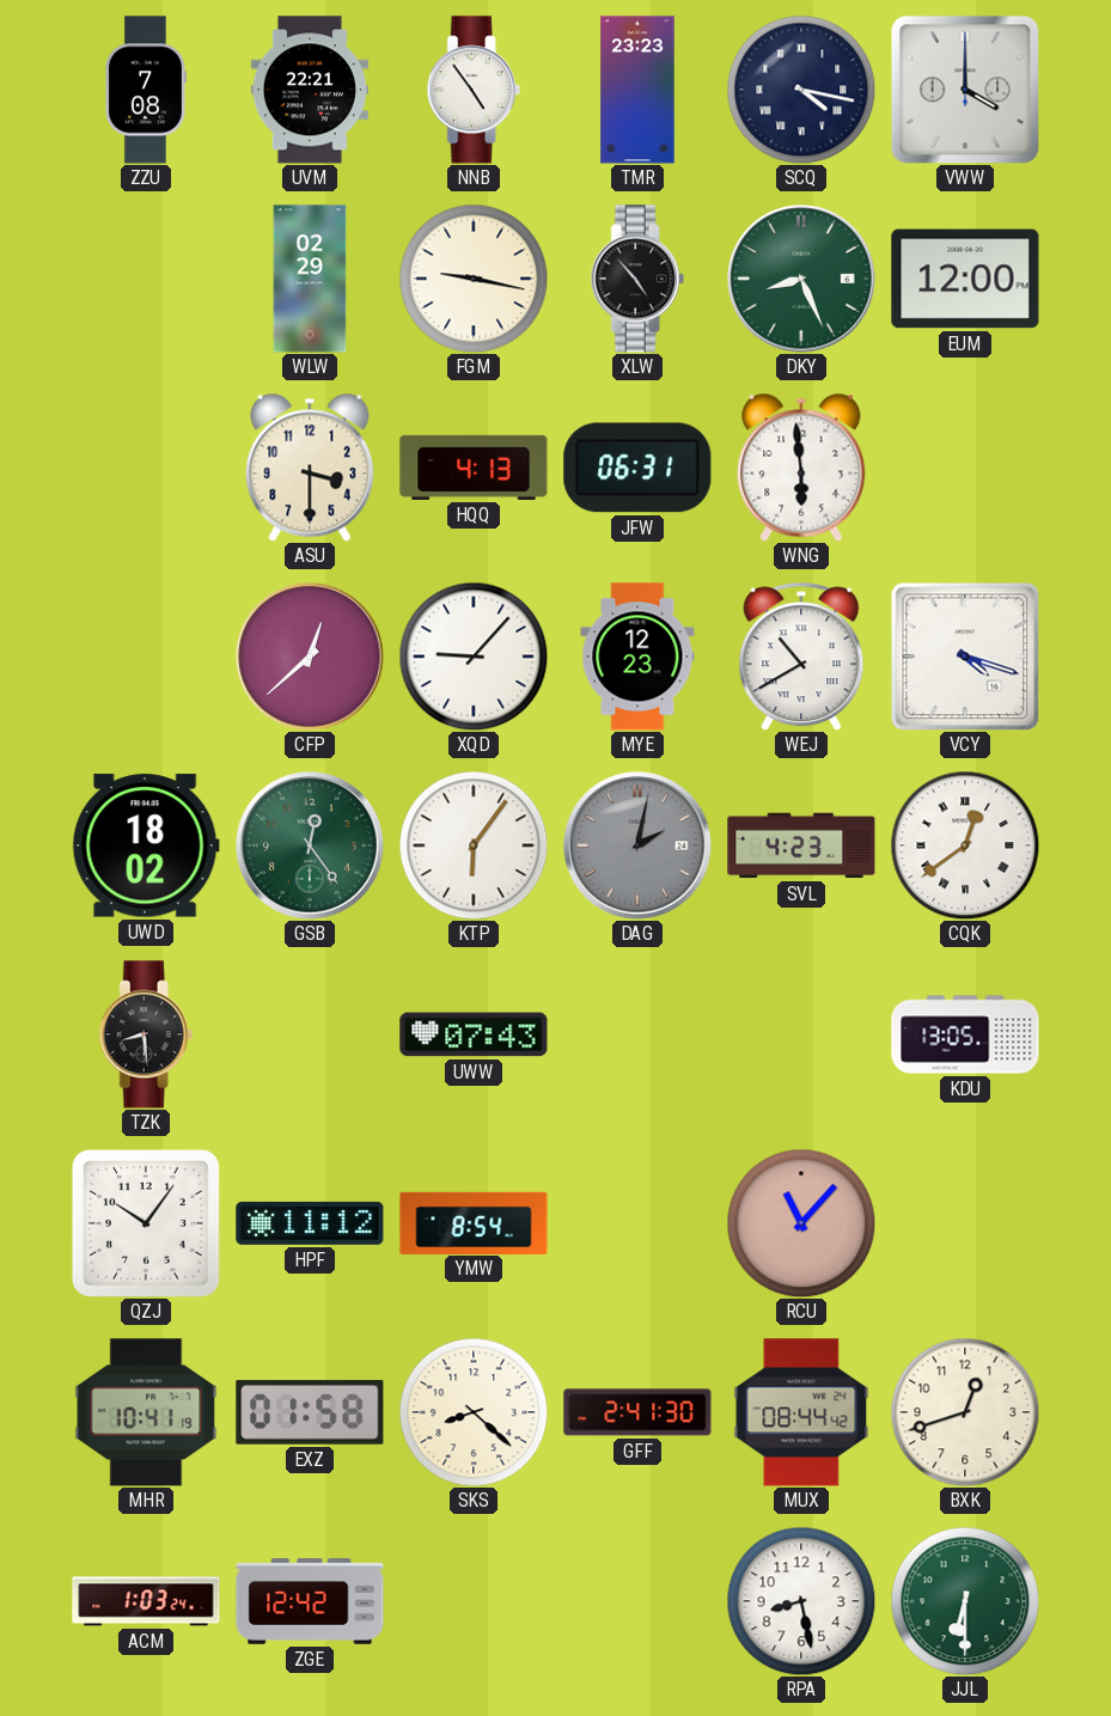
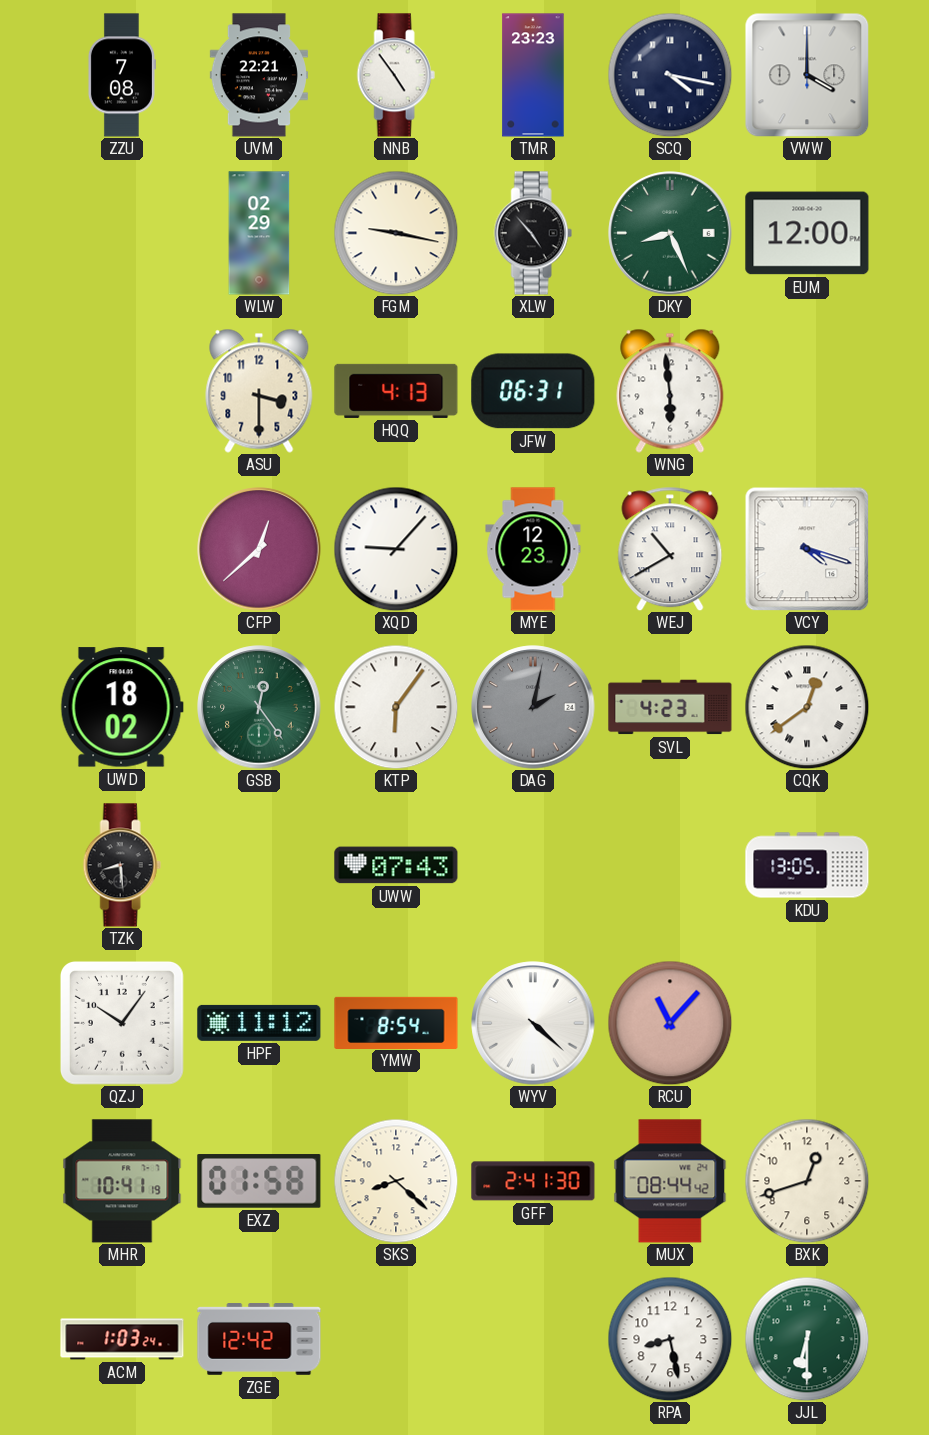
WYV: none -> 4:22 (533, 1023)
